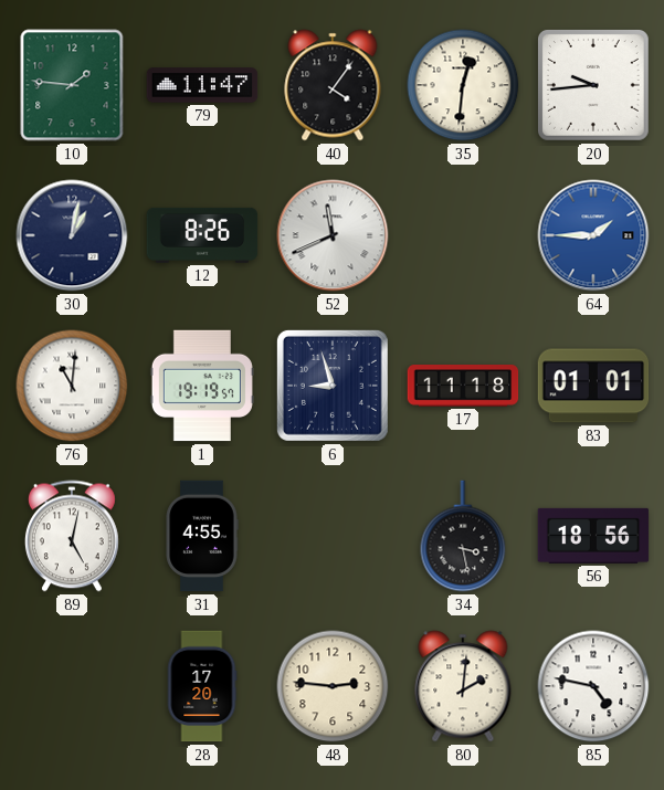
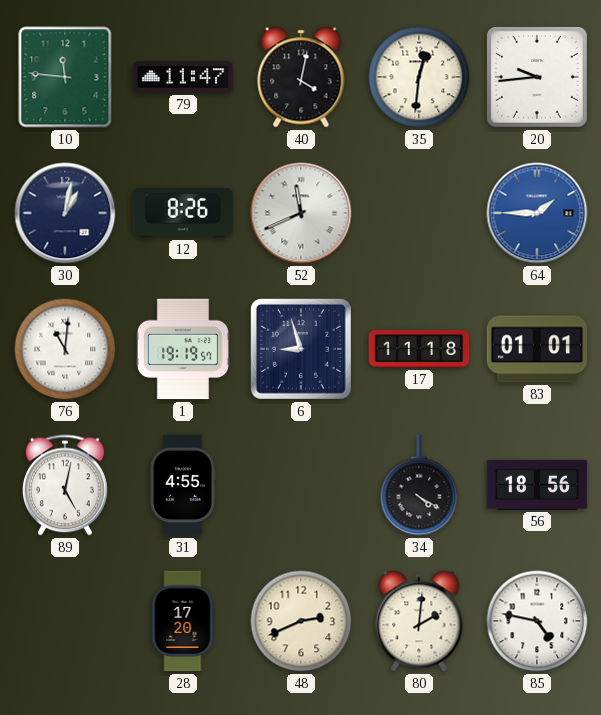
10: 1:46 -> 11:46 (65, 77)
40: 4:06 -> 4:02 (301, 77)
34: 3:28 -> 4:20 (419, 485)
48: 2:46 -> 2:41 (301, 621)
